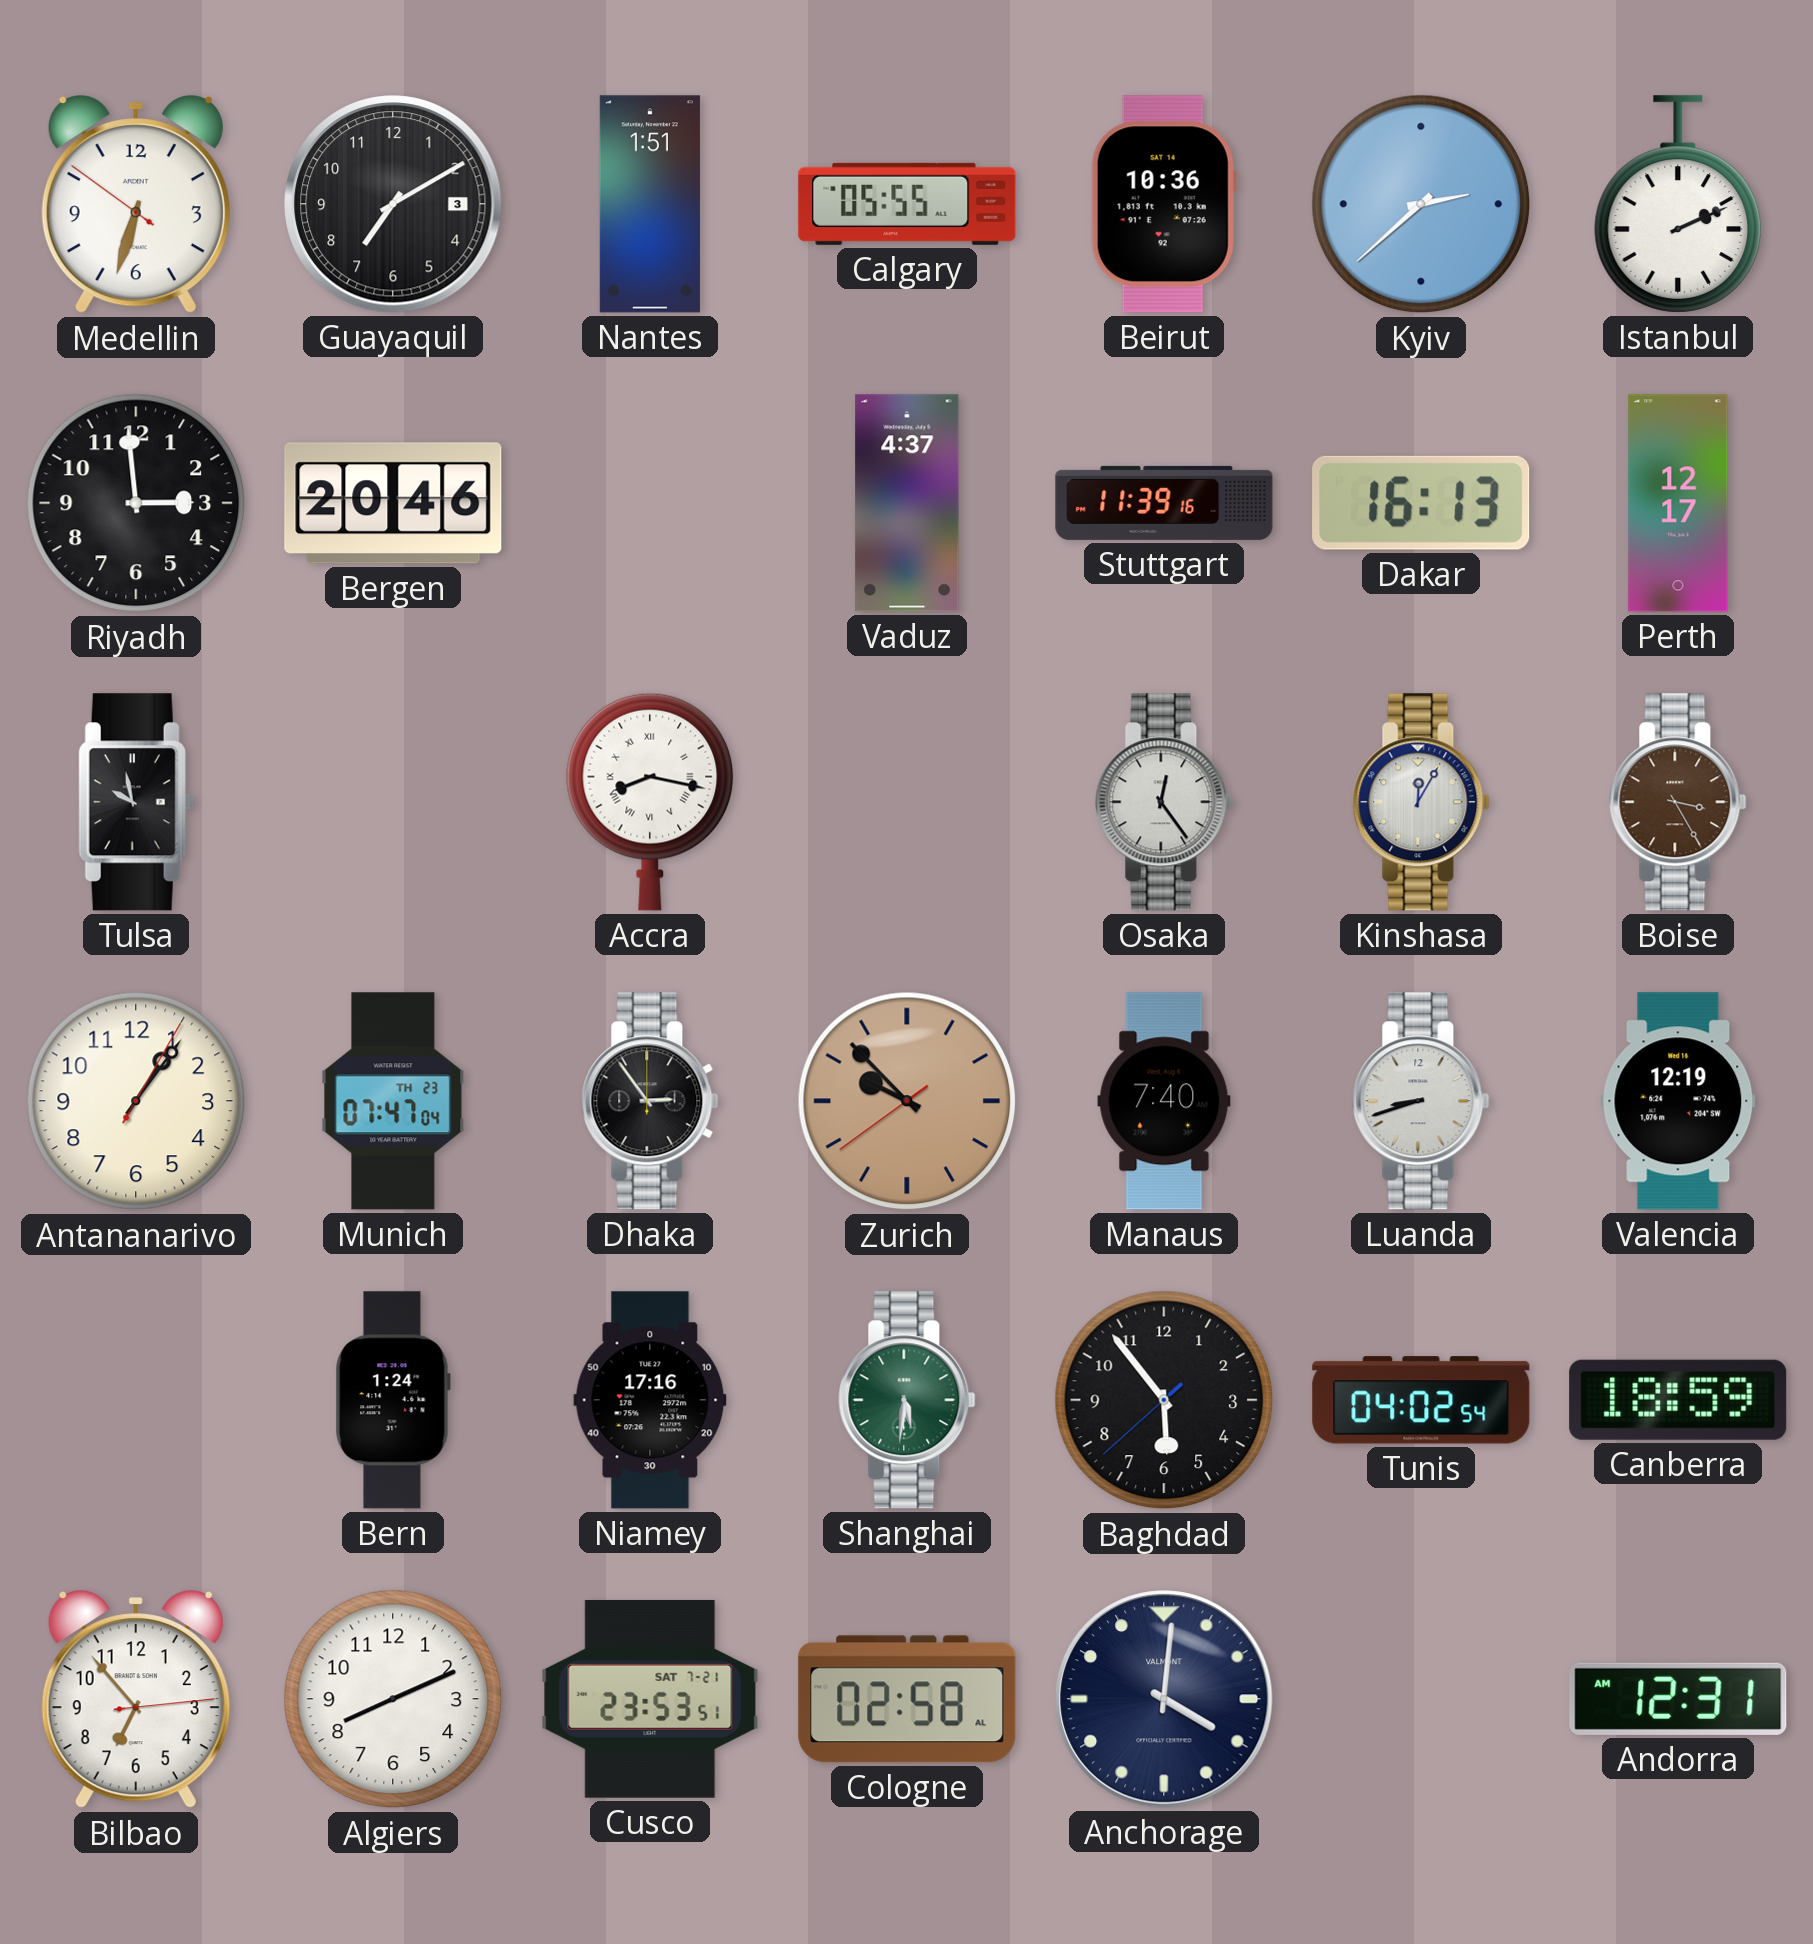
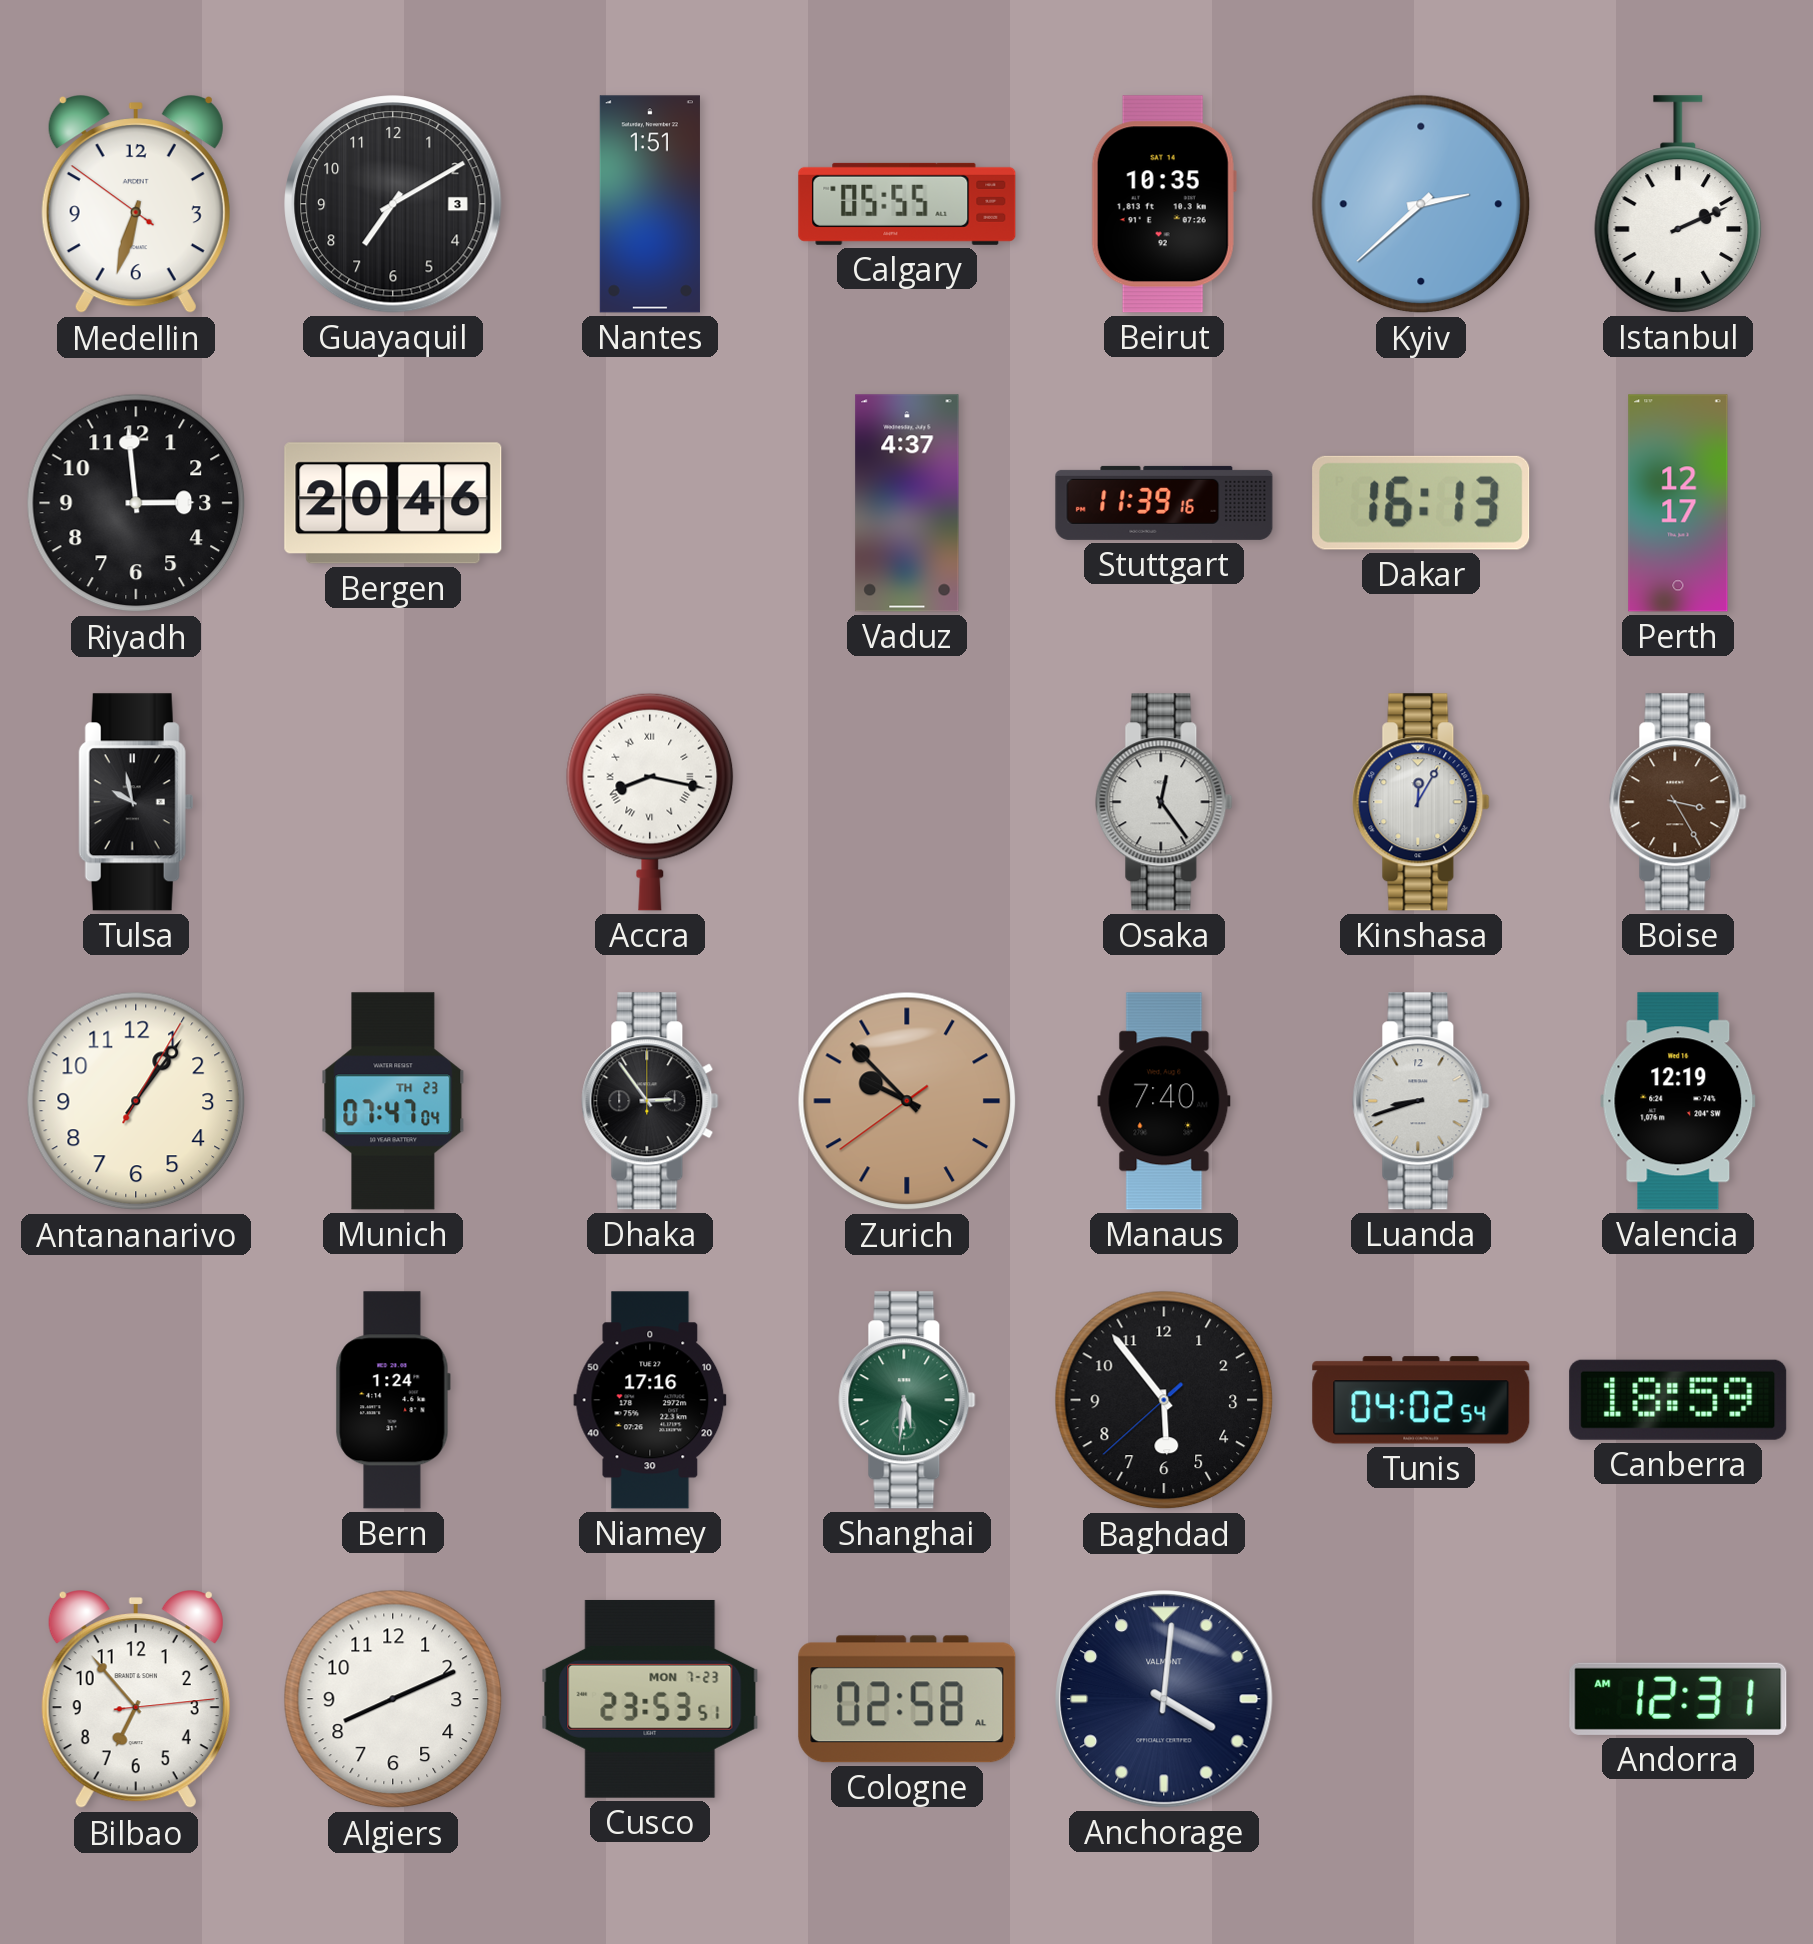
Beirut: 10:36 -> 10:35 (1164, 204)
Cusco date: SAT 7-21 -> MON 7-23 (650, 1699)
